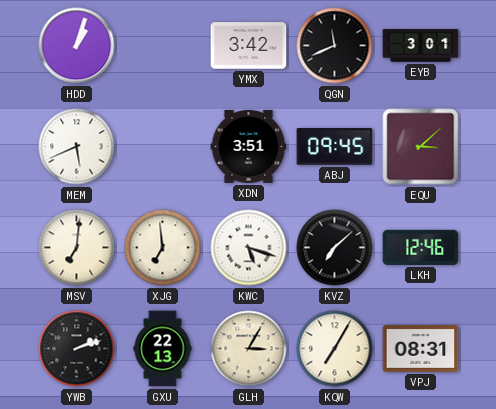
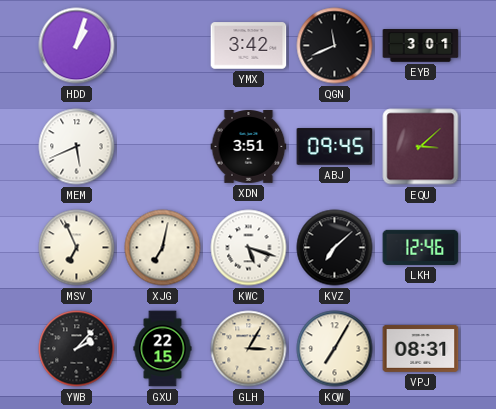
MSV: 7:01 -> 6:56 (77, 248)
XJG: 6:59 -> 7:02 (163, 248)
YWB: 2:12 -> 2:07 (77, 349)
GXU: 22:13 -> 22:15 (163, 349)
